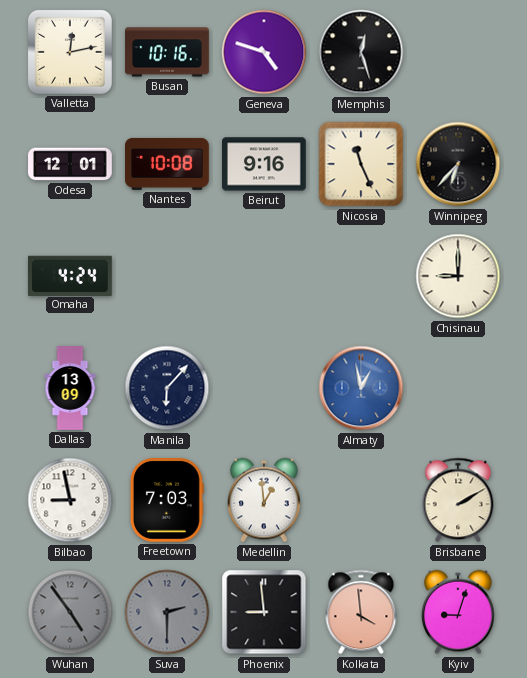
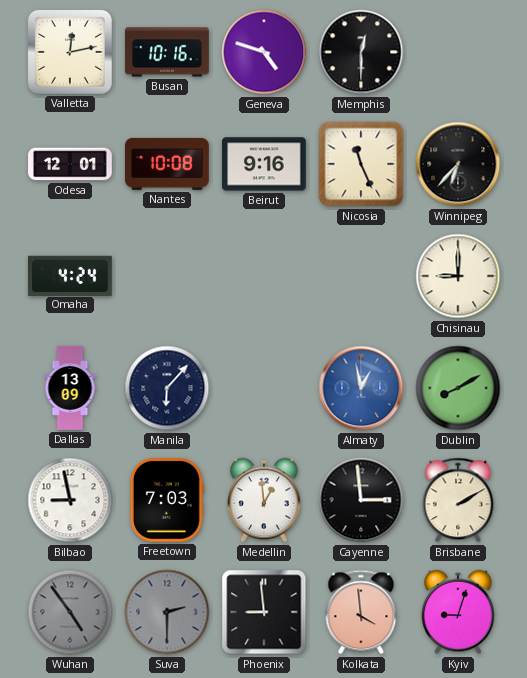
Memphis: 12:27 -> 12:30 (361, 52)
Dublin: none -> 8:10 (458, 388)
Cayenne: none -> 2:59 (361, 500)
